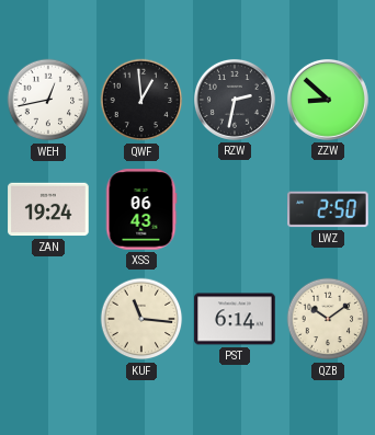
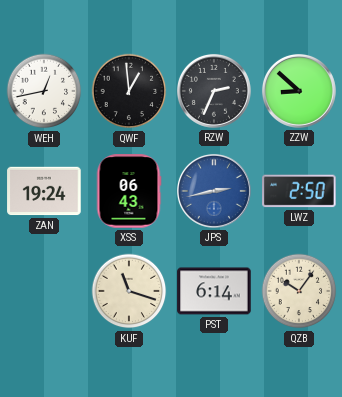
RZW: 2:32 -> 2:34 (214, 91)
JPS: none -> 2:43 (214, 191)
KUF: 11:16 -> 11:18 (129, 291)
QZB: 10:09 -> 10:06 (299, 291)
